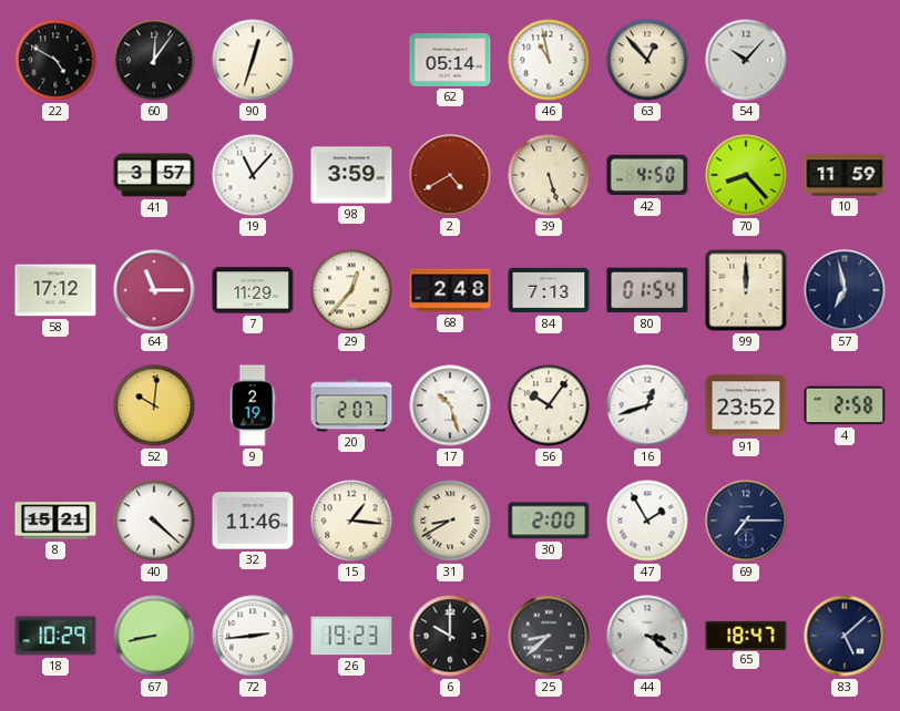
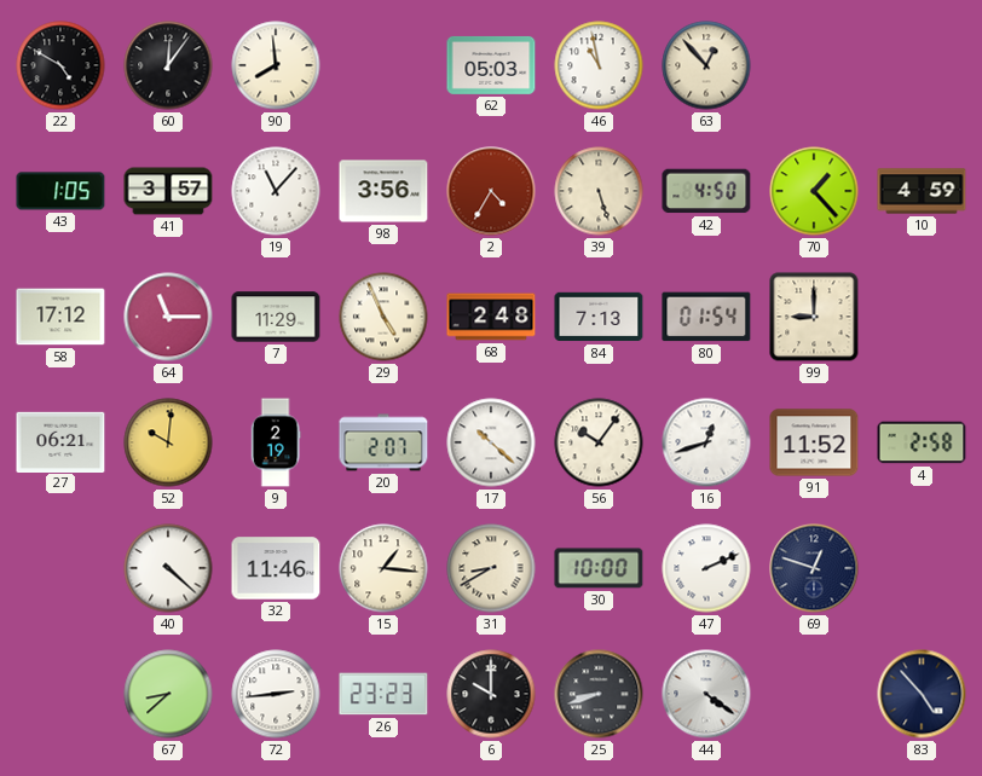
90: 12:33 -> 7:59 (276, 65)
62: 05:14 -> 05:03 (491, 65)
54: 10:07 -> none (746, 60)
43: none -> 1:05 (60, 191)
98: 3:59 -> 3:56 (383, 191)
2: 4:40 -> 4:35 (491, 191)
70: 8:23 -> 1:23 (814, 191)
10: 11:59 -> 4:59 (922, 191)
29: 12:37 -> 4:56 (383, 317)
99: 12:00 -> 9:00 (814, 317)
57: 6:58 -> none (845, 290)
27: none -> 06:21 (60, 441)
17: 10:27 -> 10:22 (491, 442)
91: 23:52 -> 11:52 (814, 442)
8: 15:21 -> none (55, 521)
30: 2:00 -> 10:00 (599, 568)
47: 1:55 -> 2:11 (706, 568)
69: 7:15 -> 12:48 (814, 568)
18: 10:29 -> none (55, 636)
67: 8:43 -> 8:38 (168, 694)
26: 19:23 -> 23:23 (383, 694)
25: 8:38 -> 8:42 (599, 694)
44: 3:21 -> 4:21 (706, 694)
65: 18:47 -> none (746, 635)
83: 5:08 -> 4:53 (922, 694)
